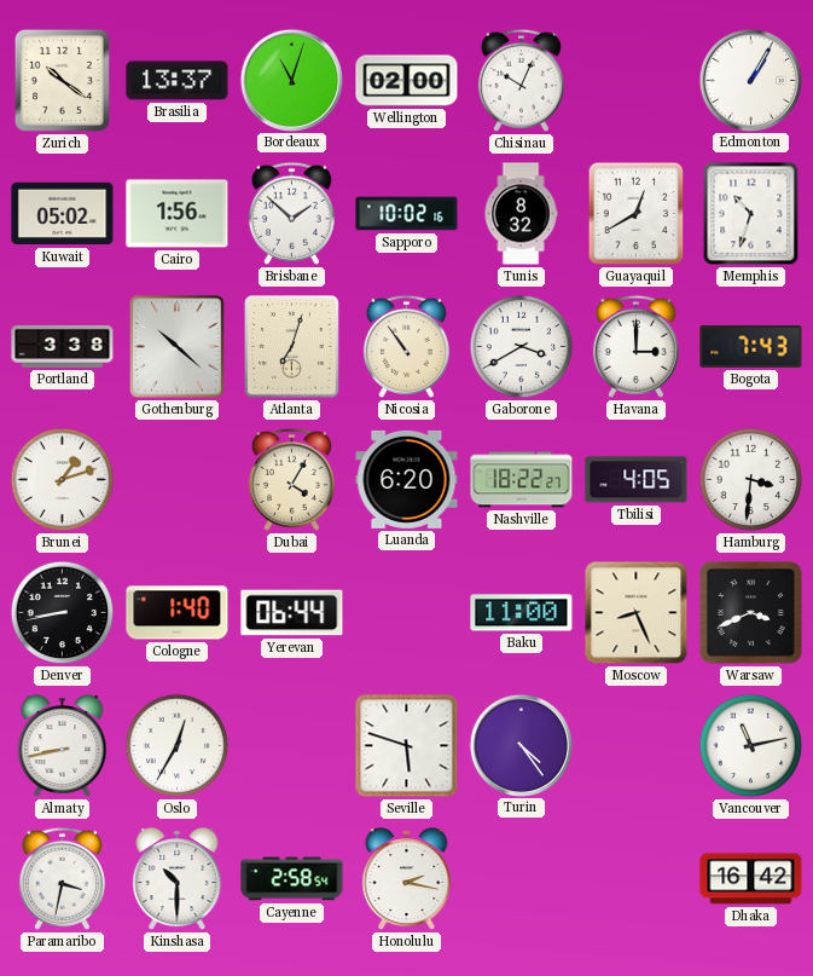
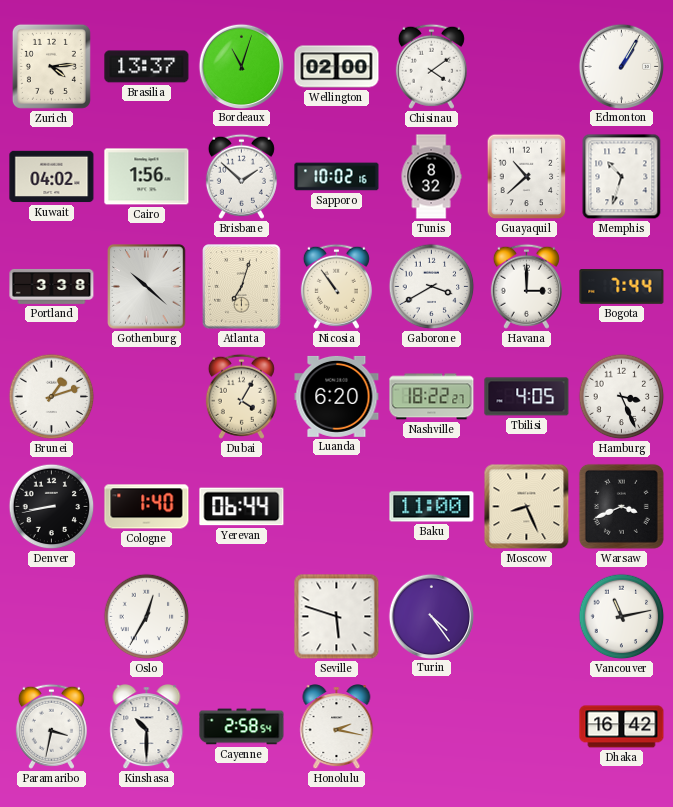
Zurich: 10:21 -> 4:14 (51, 66)
Chisinau: 10:04 -> 4:09 (431, 66)
Kuwait: 05:02 -> 04:02 (52, 177)
Guayaquil: 12:40 -> 10:38 (527, 177)
Bogota: 7:43 -> 7:44 (622, 287)
Hamburg: 3:31 -> 3:26 (622, 397)
Almaty: 8:43 -> none (63, 746)
